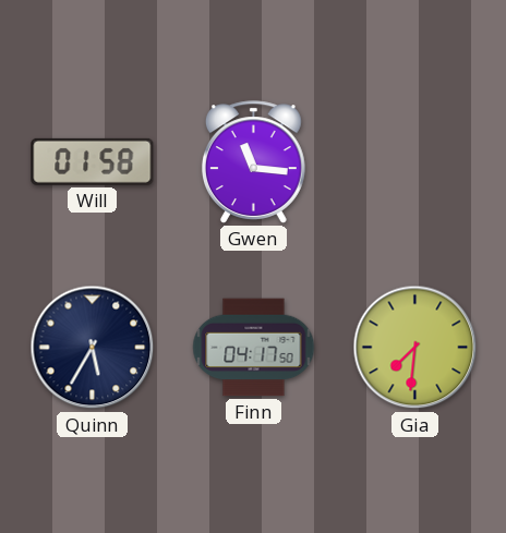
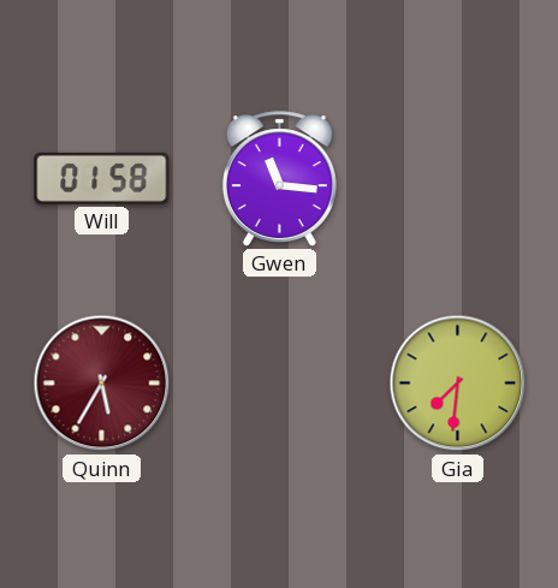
Quinn dial: navy -> burgundy (102, 384)
Finn: 04:17 -> none (254, 348)
